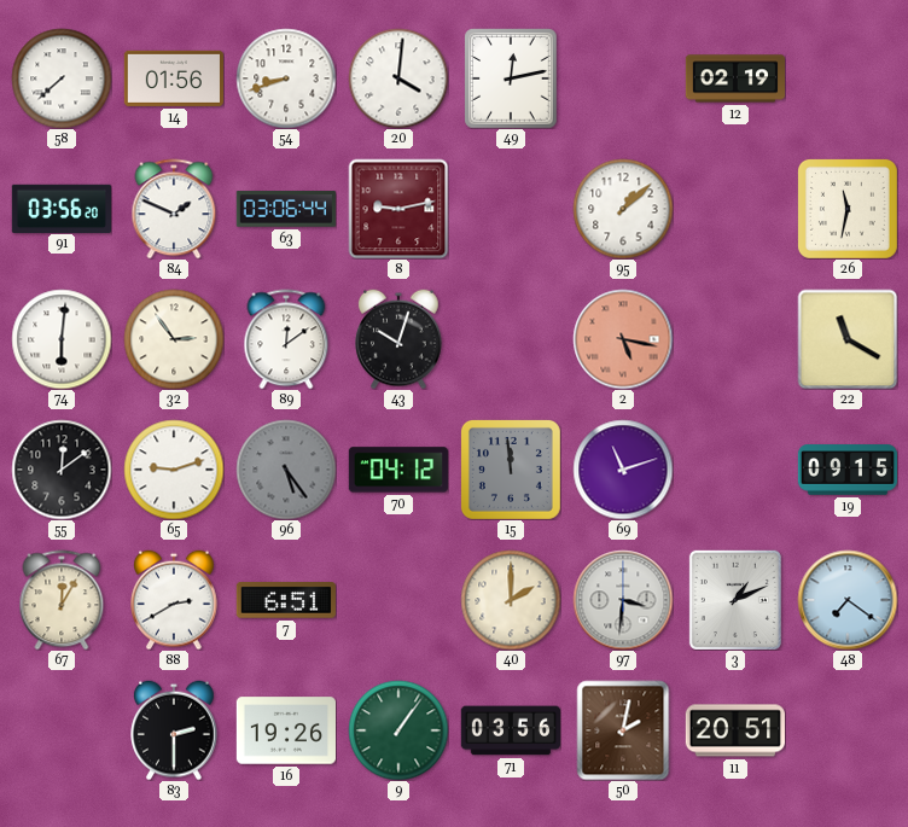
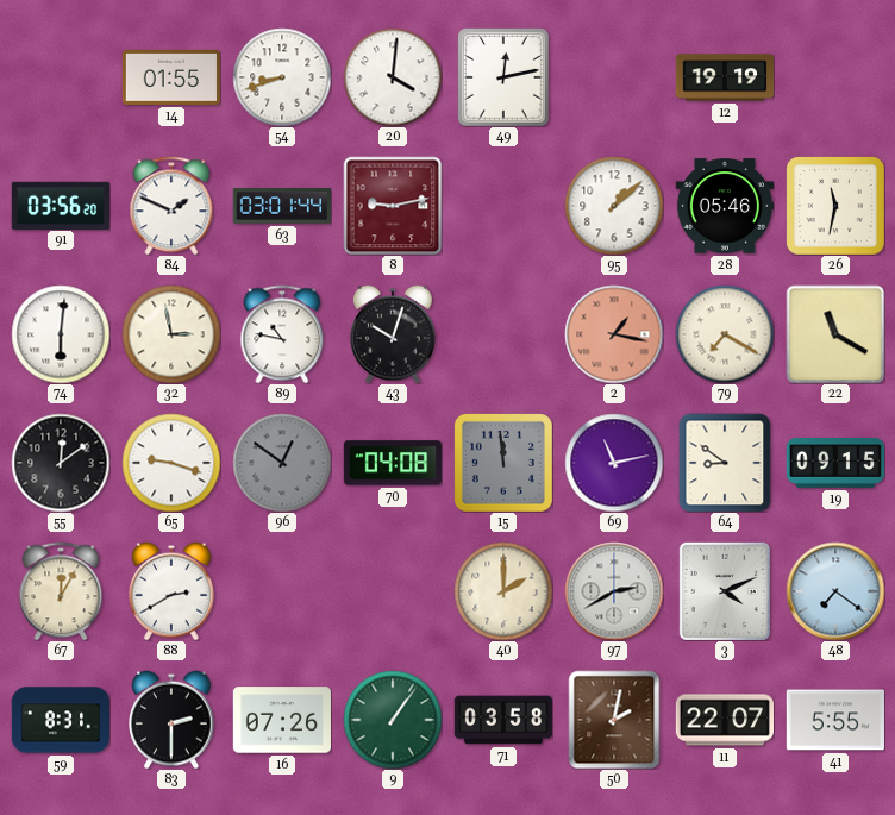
58: 7:38 -> none (62, 78)
14: 01:56 -> 01:55 (170, 77)
12: 02:19 -> 19:19 (724, 77)
63: 03:06 -> 03:01 (282, 206)
28: none -> 05:46 (724, 206)
32: 2:54 -> 2:58 (171, 334)
89: 12:09 -> 10:47 (282, 334)
2: 5:17 -> 1:17 (614, 334)
79: none -> 7:20 (725, 334)
65: 9:12 -> 9:18 (171, 463)
96: 5:24 -> 12:51 (282, 463)
70: 04:12 -> 04:08 (393, 463)
69: 11:12 -> 11:13 (614, 463)
64: none -> 8:51 (725, 463)
7: 6:51 -> none (286, 600)
97: 3:31 -> 2:40 (614, 591)
3: 1:11 -> 4:11 (725, 591)
59: none -> 8:31 (60, 720)
16: 19:26 -> 07:26 (281, 720)
71: 03:56 -> 03:58 (502, 720)
11: 20:51 -> 22:07 (724, 720)
41: none -> 5:55 (834, 720)
